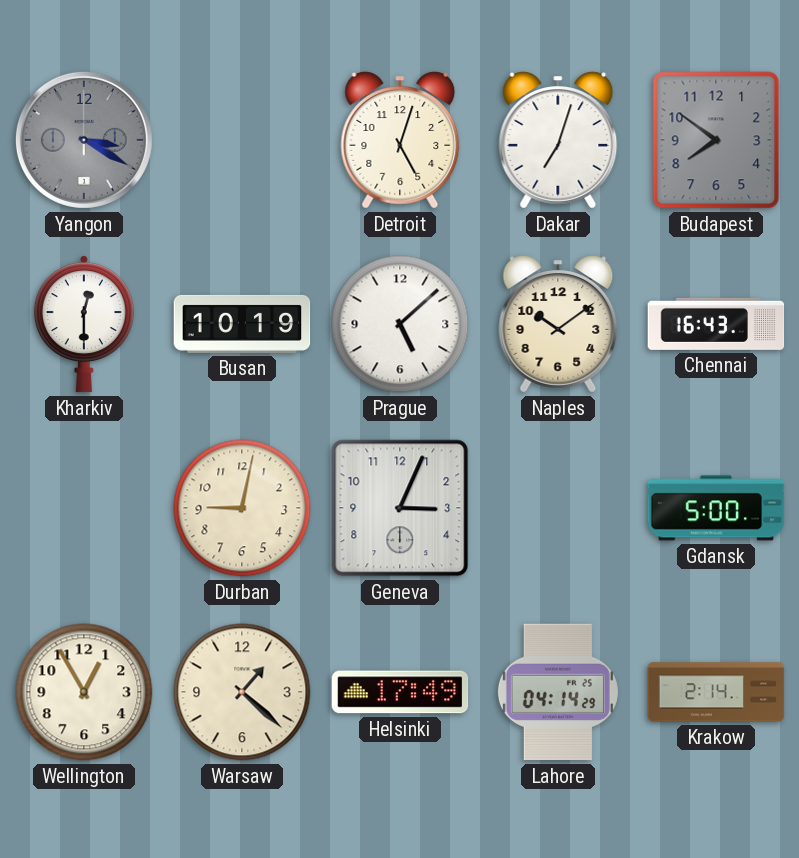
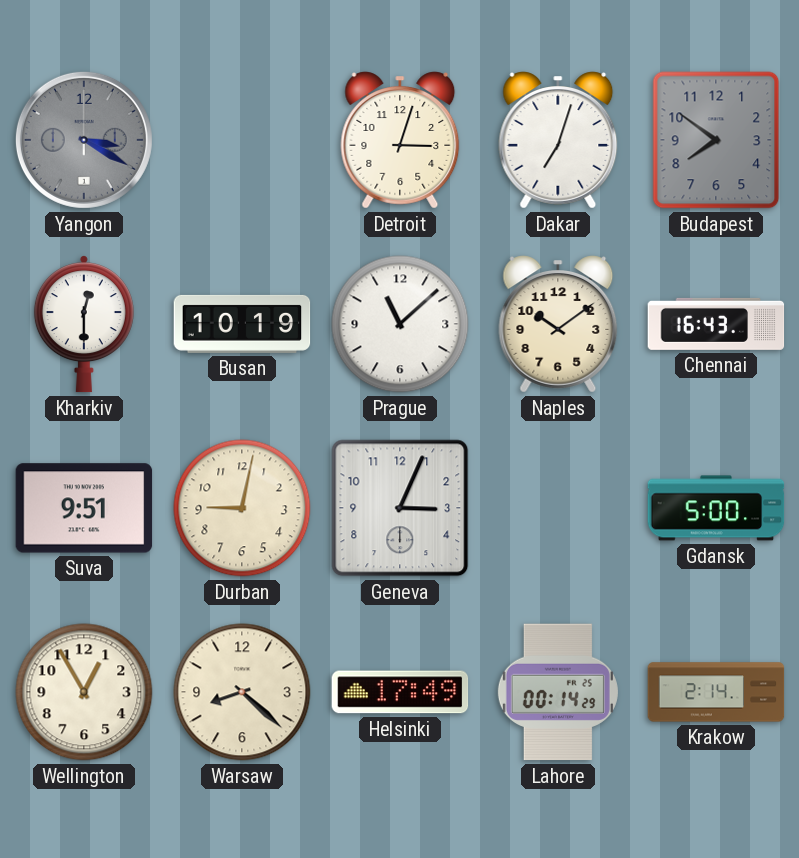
Detroit: 5:03 -> 3:03 (400, 140)
Prague: 5:08 -> 11:08 (400, 324)
Suva: none -> 9:51 (84, 508)
Warsaw: 1:22 -> 8:22 (242, 692)
Lahore: 04:14 -> 00:14 (558, 692)
